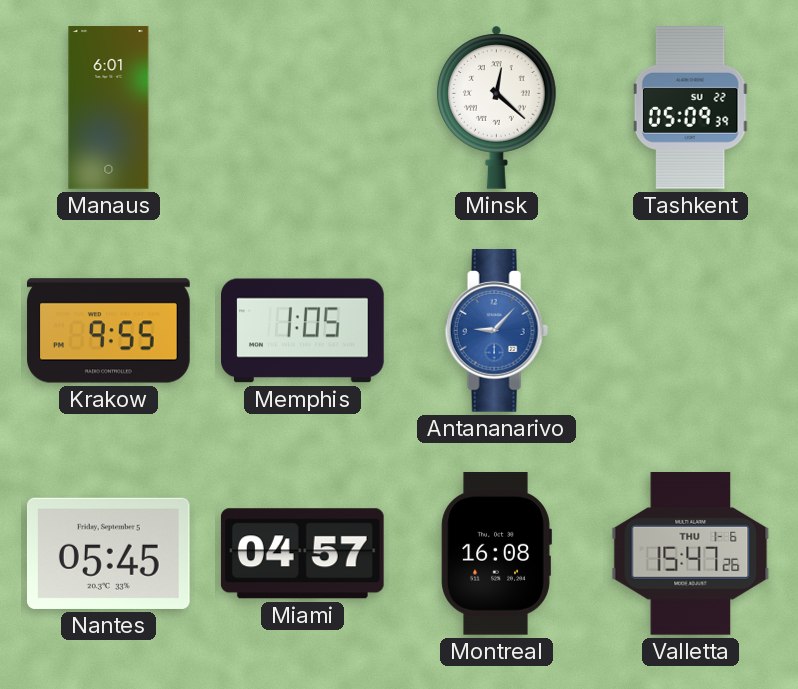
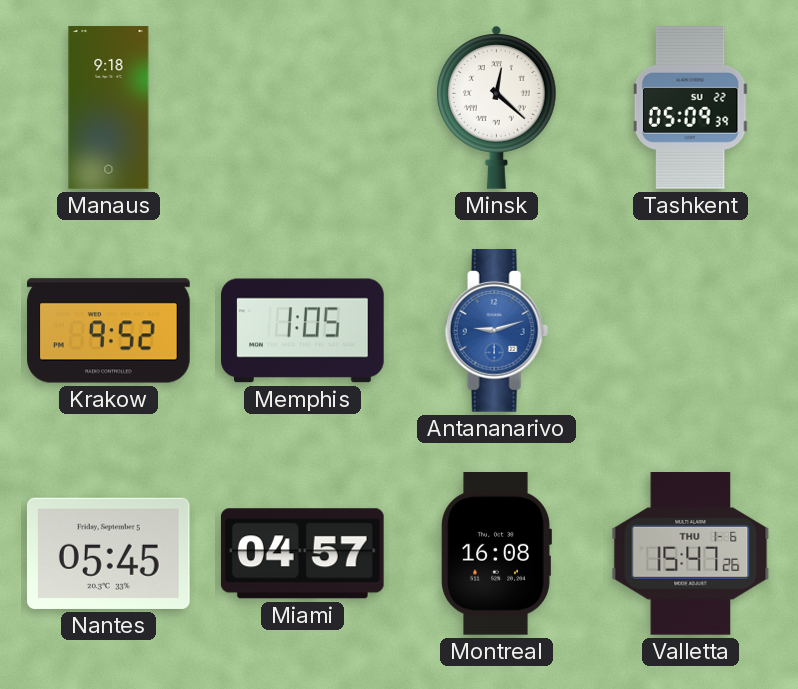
Manaus: 6:01 -> 9:18 (109, 108)
Krakow: 9:55 -> 9:52 (109, 331)
Antananarivo: 9:07 -> 9:12 (496, 331)
